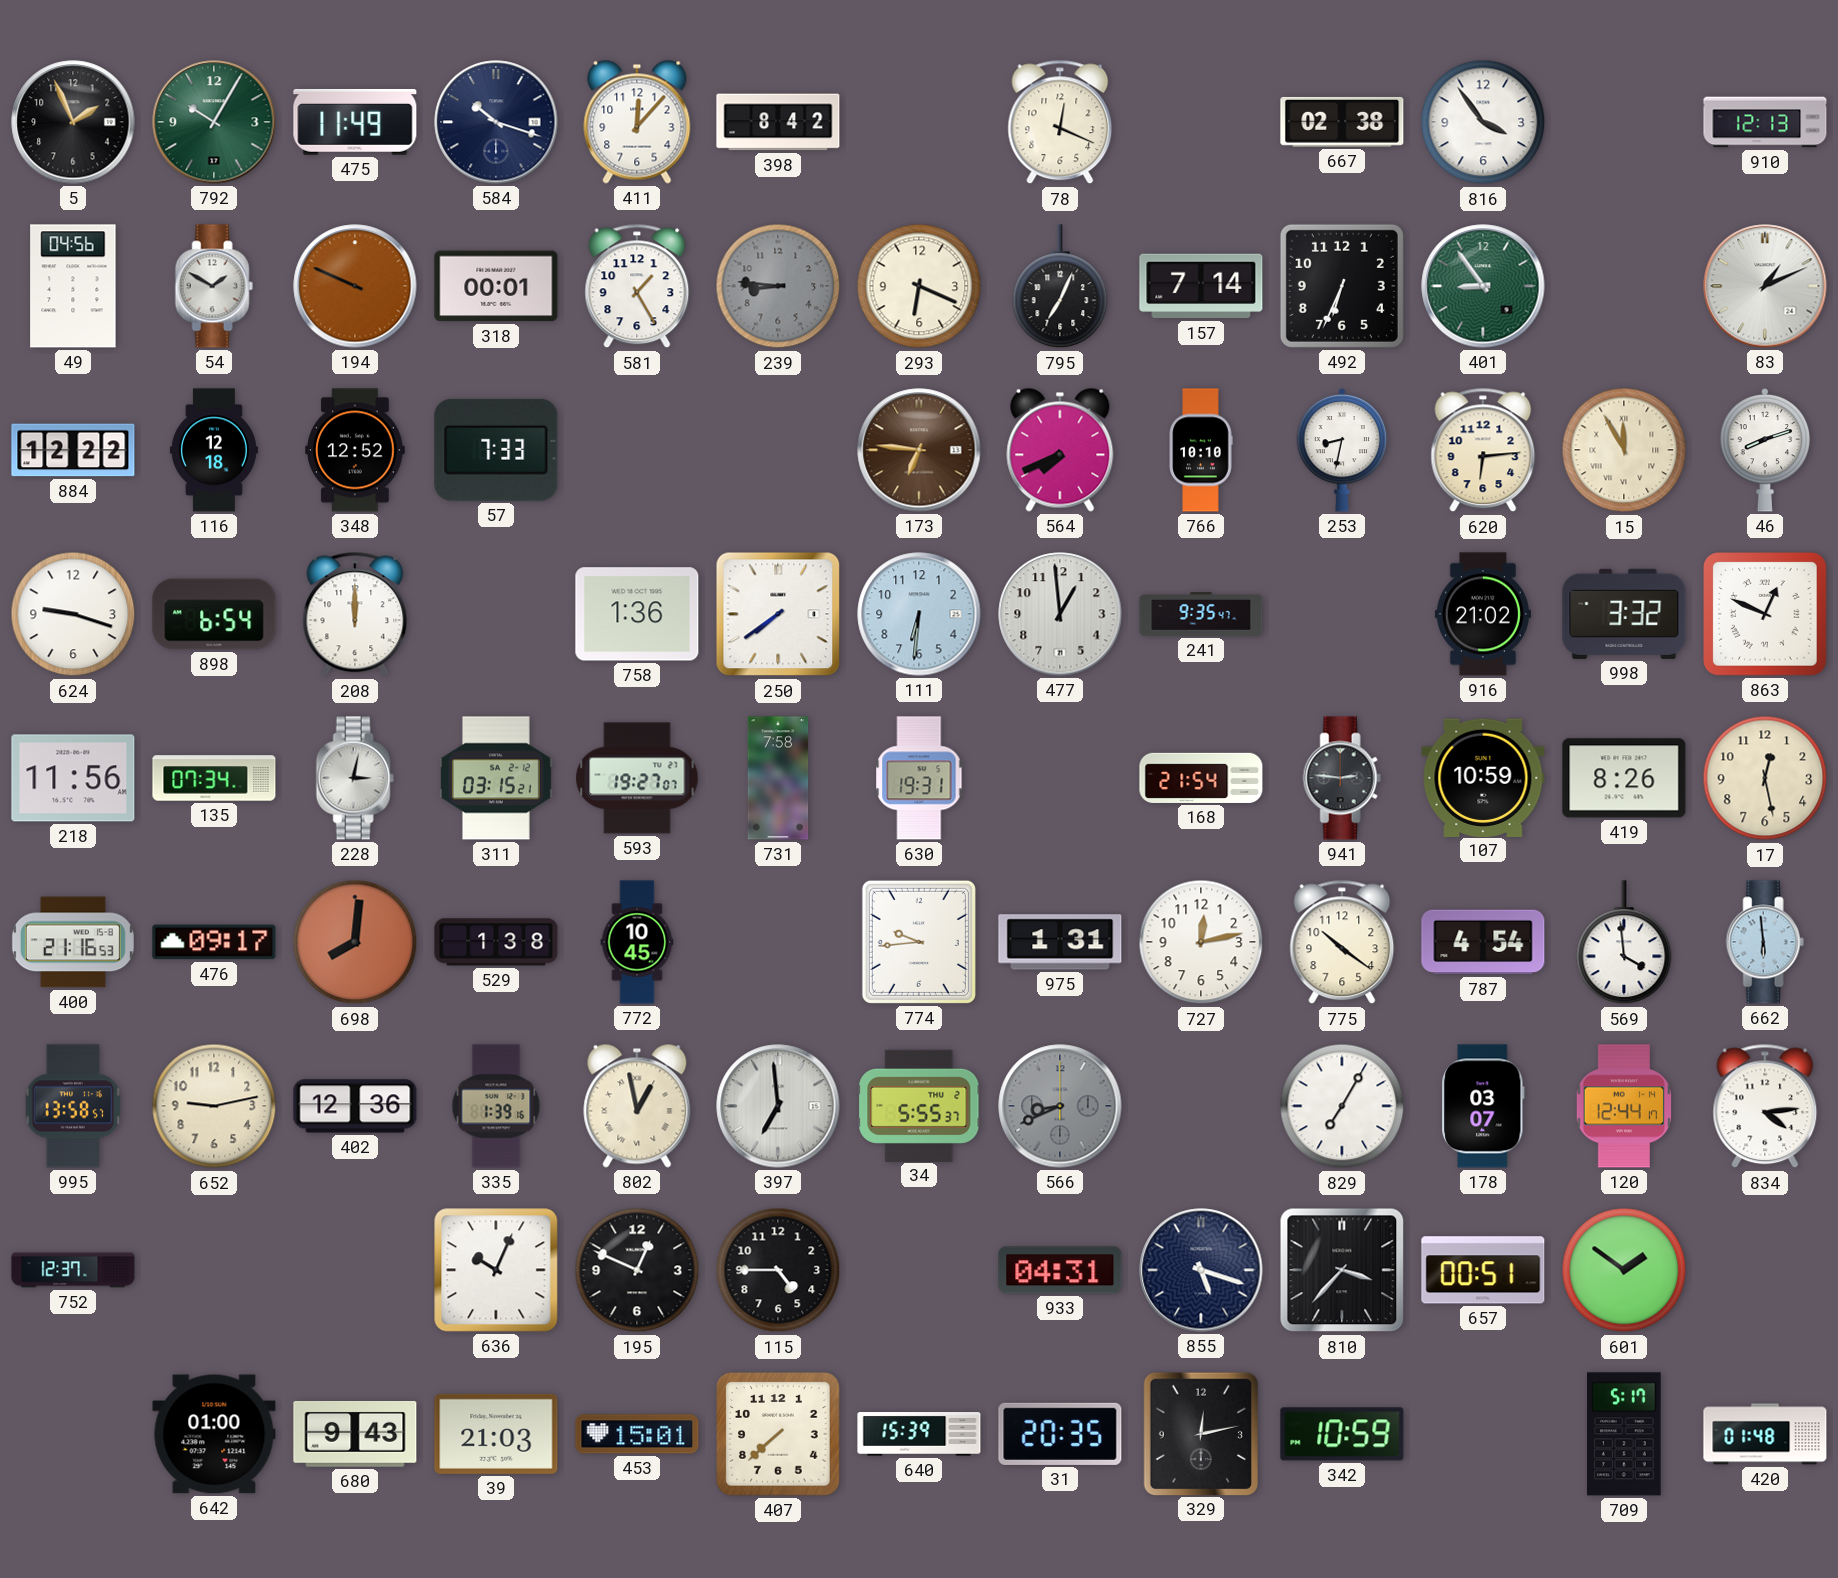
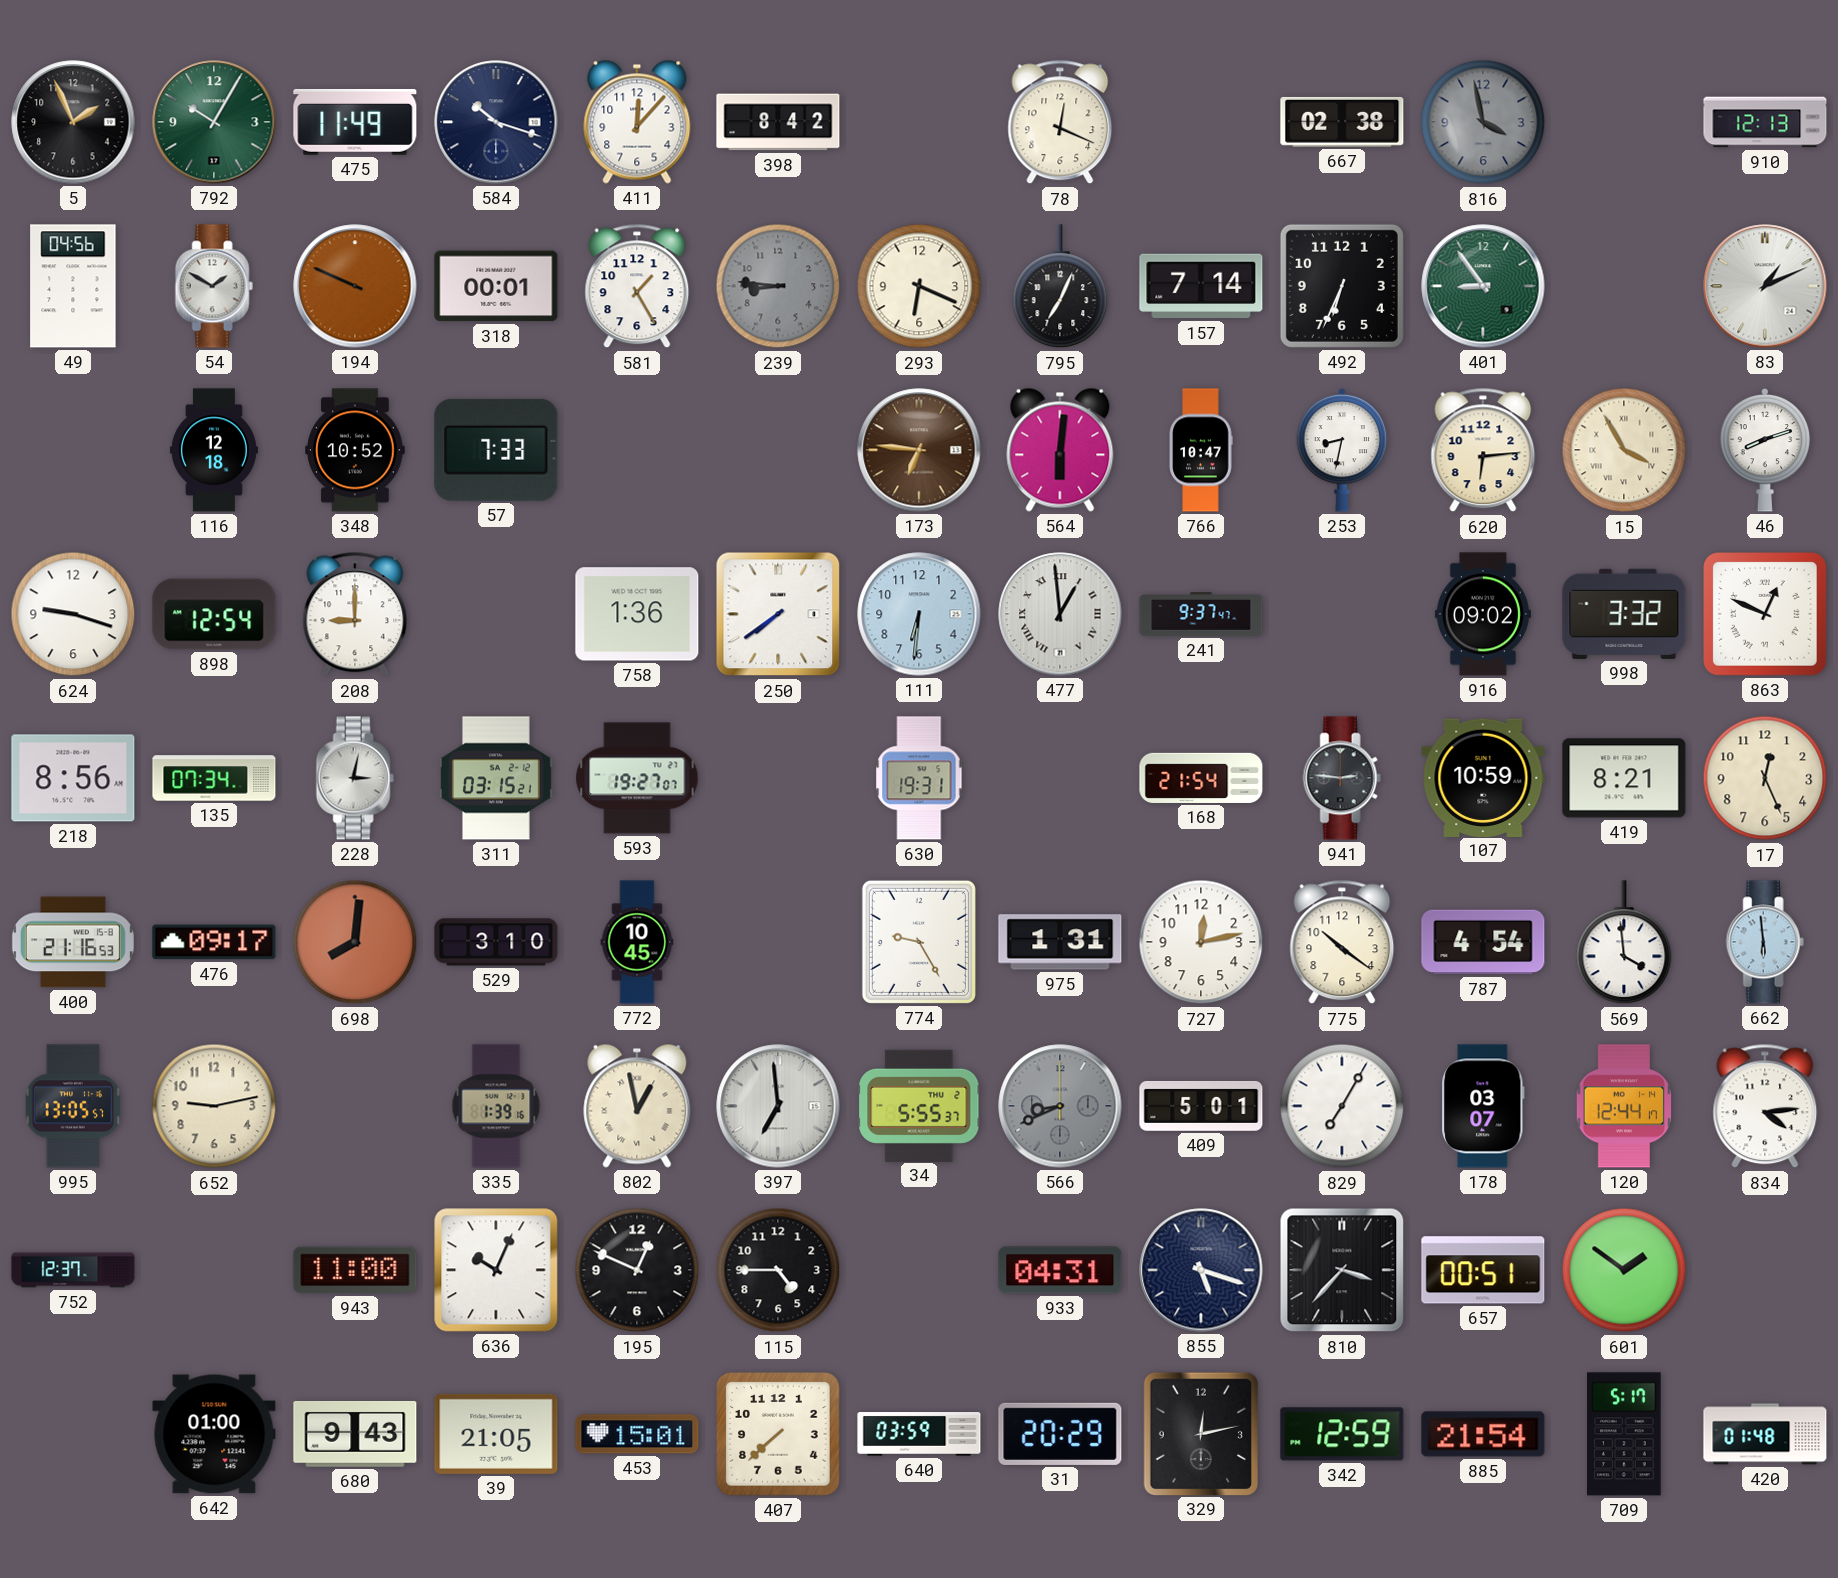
816: 3:54 -> 3:58 (1483, 122)
816 dial: white -> grey (1483, 122)
884: 12:22 -> none (73, 450)
348: 12:52 -> 10:52 (355, 450)
564: 7:41 -> 6:01 (1060, 450)
766: 10:10 -> 10:47 (1201, 450)
15: 11:55 -> 3:55 (1624, 450)
898: 6:54 -> 12:54 (214, 614)
208: 12:00 -> 9:00 (355, 614)
477 numerals: Arabic -> Roman (1060, 614)
241: 9:35 -> 9:37 (1201, 614)
916: 21:02 -> 09:02 (1483, 614)
218: 11:56 -> 8:56 (73, 778)
731: 7:58 -> none (778, 778)
419: 8:26 -> 8:21 (1624, 778)
17: 12:28 -> 12:26 (1765, 778)
529: 1:38 -> 3:10 (496, 942)
774: 9:44 -> 9:25 (919, 942)
995: 13:58 -> 13:05 (73, 1106)
402: 12:36 -> none (355, 1106)
409: none -> 5:01 (1201, 1106)
943: none -> 11:00 (355, 1270)
39: 21:03 -> 21:05 (496, 1434)
640: 15:39 -> 03:59 (919, 1434)
31: 20:35 -> 20:29 (1060, 1434)
342: 10:59 -> 12:59 (1342, 1434)
885: none -> 21:54 (1483, 1434)
